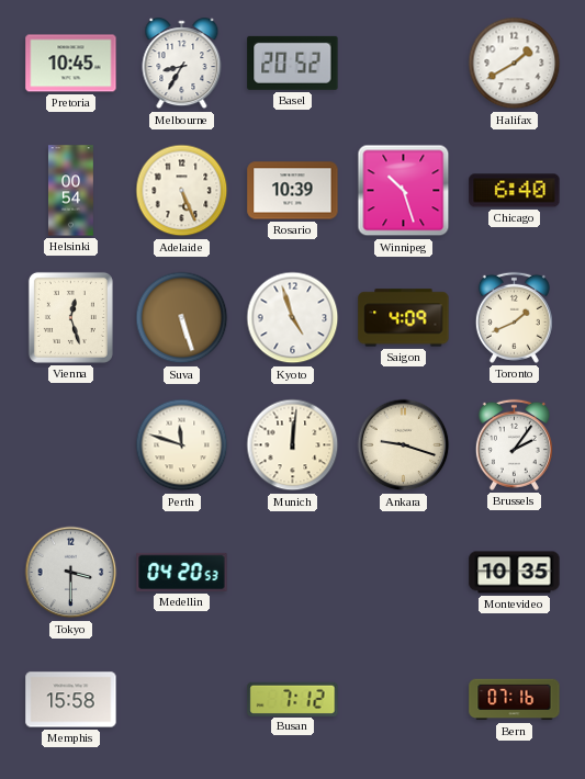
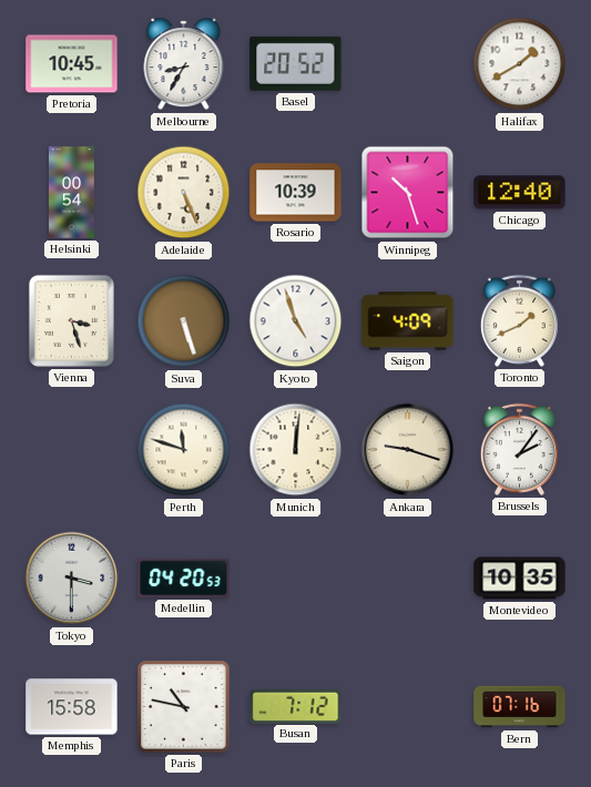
Chicago: 6:40 -> 12:40 (520, 193)
Vienna: 12:27 -> 3:27 (71, 320)
Paris: none -> 10:47 (184, 707)
